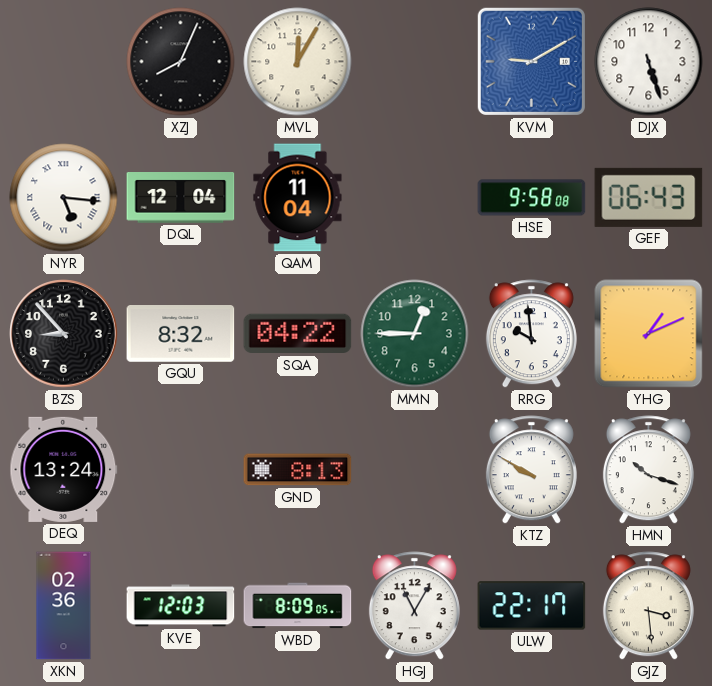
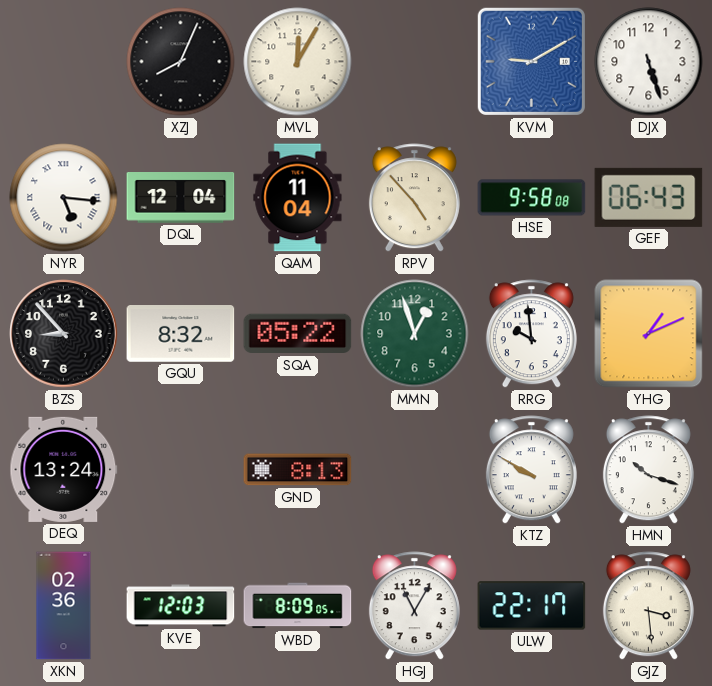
RPV: none -> 4:53 (414, 198)
SQA: 04:22 -> 05:22 (298, 334)
MMN: 12:45 -> 12:57 (415, 334)
